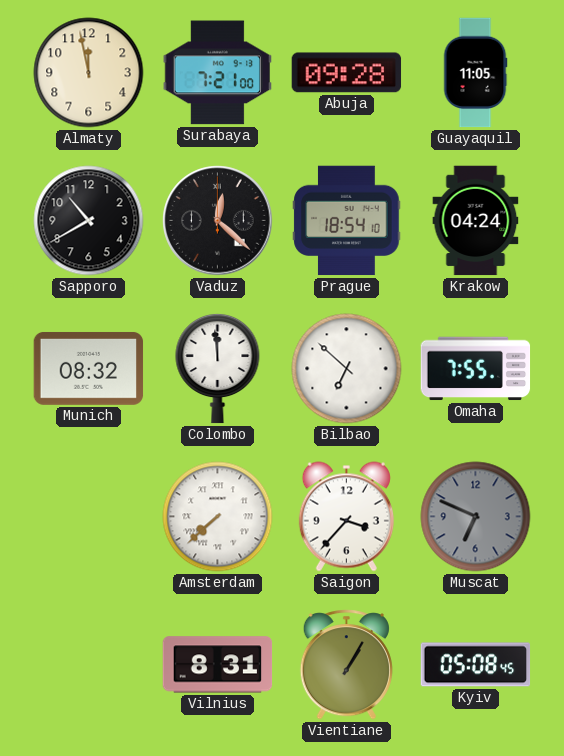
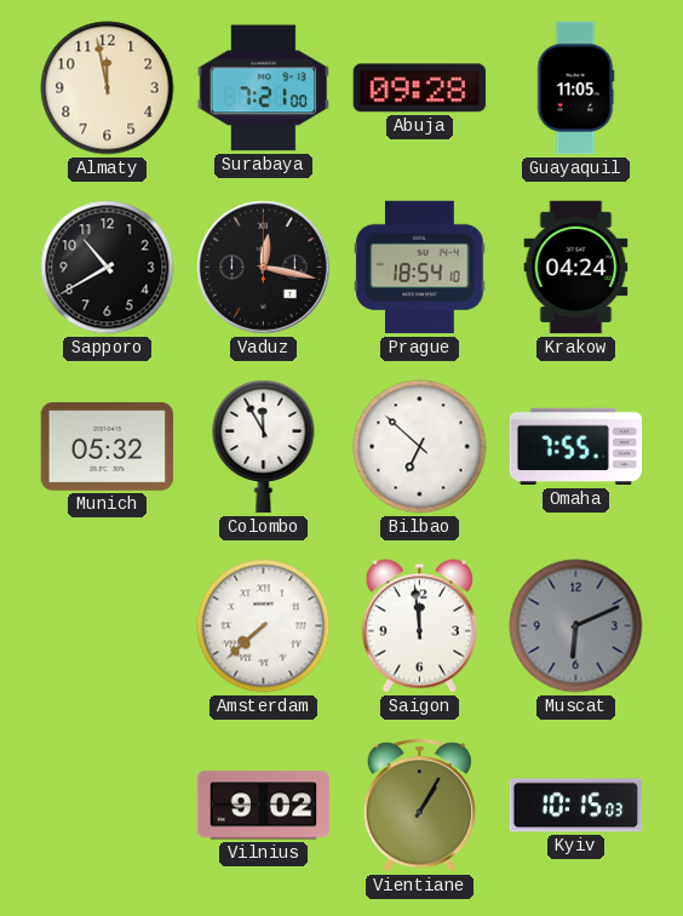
Vaduz: 12:22 -> 12:17 (264, 268)
Munich: 08:32 -> 05:32 (108, 446)
Colombo: 11:59 -> 11:55 (264, 446)
Saigon: 3:37 -> 11:59 (419, 626)
Muscat: 6:49 -> 6:11 (576, 626)
Vilnius: 8:31 -> 9:02 (264, 806)
Kyiv: 05:08 -> 10:15 (576, 806)
